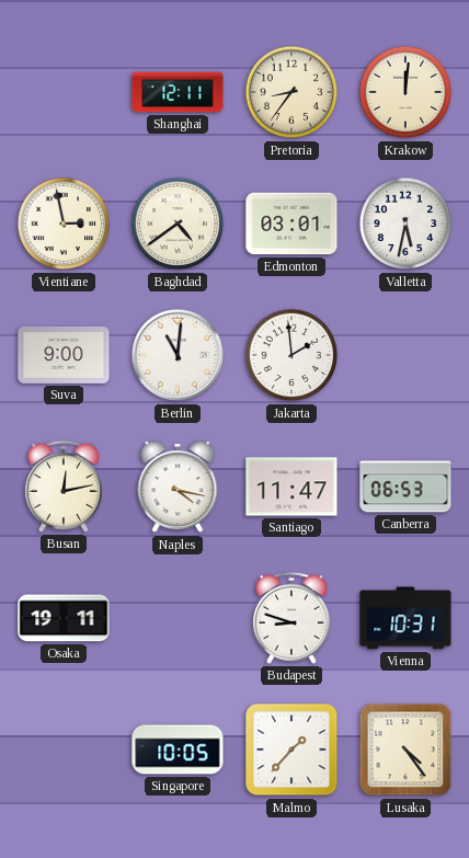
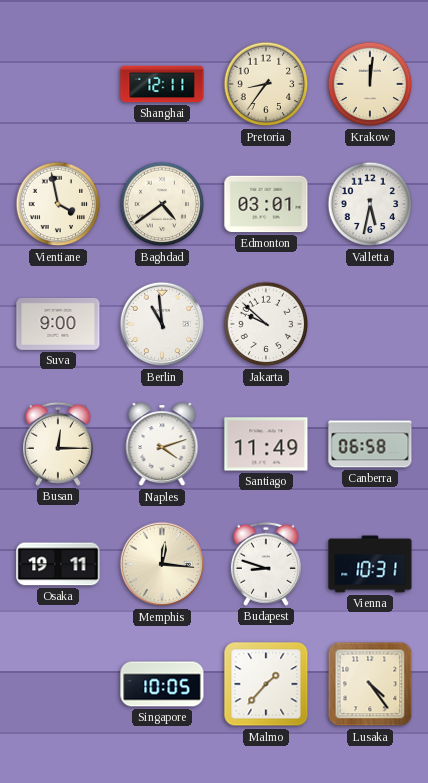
Vientiane: 2:58 -> 3:58 (58, 204)
Berlin: 11:01 -> 10:59 (162, 324)
Jakarta: 1:59 -> 9:52 (266, 324)
Busan: 12:13 -> 12:15 (58, 444)
Naples: 4:17 -> 4:12 (162, 445)
Santiago: 11:47 -> 11:49 (266, 444)
Canberra: 06:53 -> 06:58 (370, 444)
Memphis: none -> 12:16 (162, 564)
